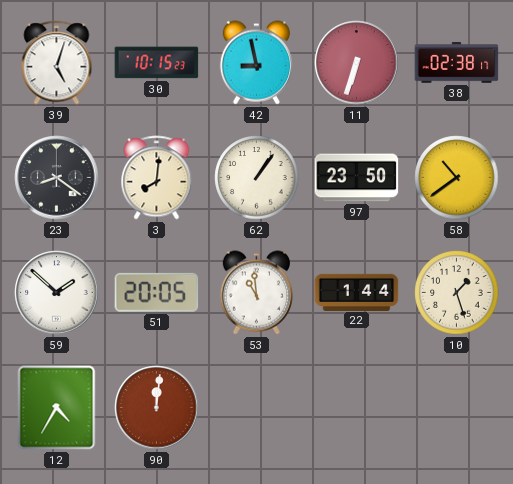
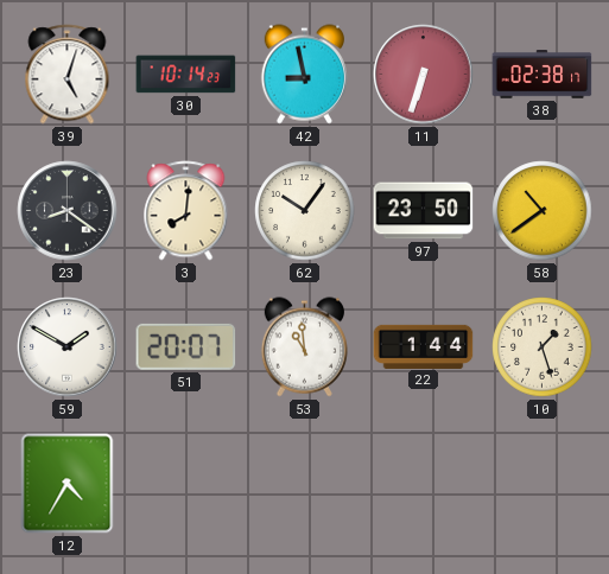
30: 10:15 -> 10:14 (186, 75)
62: 1:06 -> 10:06 (305, 211)
59: 1:52 -> 1:50 (68, 347)
51: 20:05 -> 20:07 (186, 346)
90: 12:01 -> none (157, 408)
